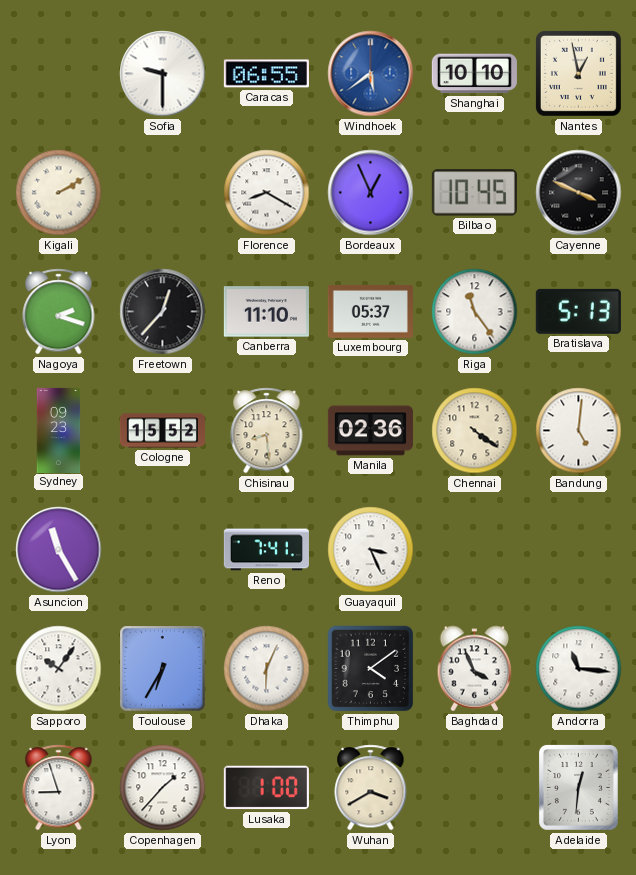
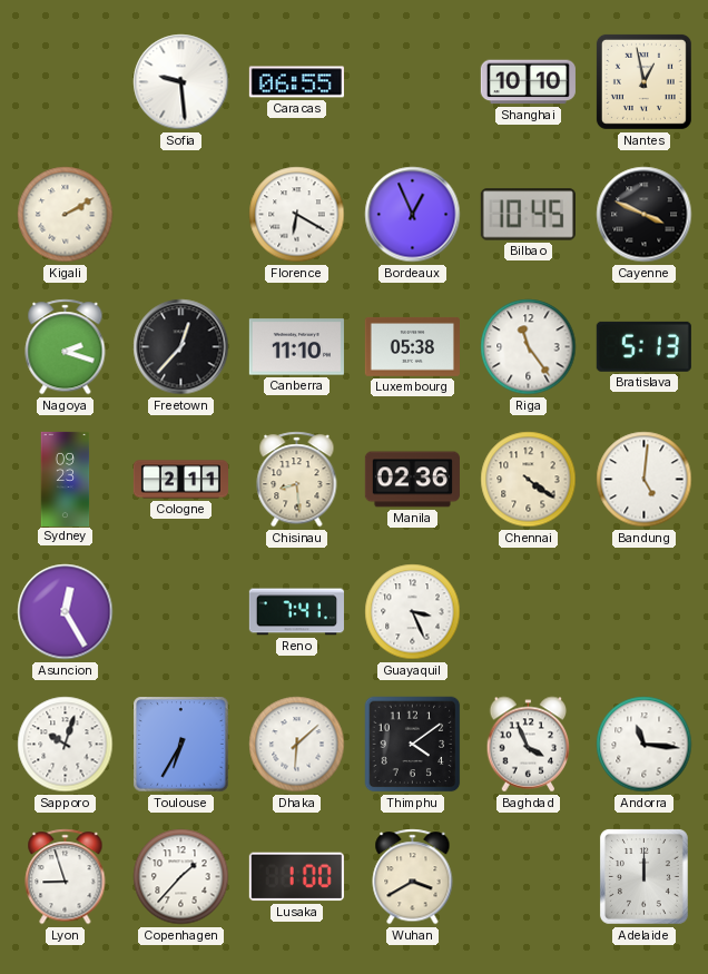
Sofia: 9:30 -> 9:29 (181, 82)
Windhoek: 5:39 -> none (371, 74)
Florence: 8:20 -> 6:20 (297, 215)
Luxembourg: 05:37 -> 05:38 (412, 346)
Cologne: 15:52 -> 2:11 (180, 480)
Asuncion: 11:25 -> 12:25 (66, 612)
Sapporo: 10:06 -> 10:03 (66, 745)
Dhaka: 6:04 -> 6:08 (297, 745)
Adelaide: 12:31 -> 12:00 (643, 876)
